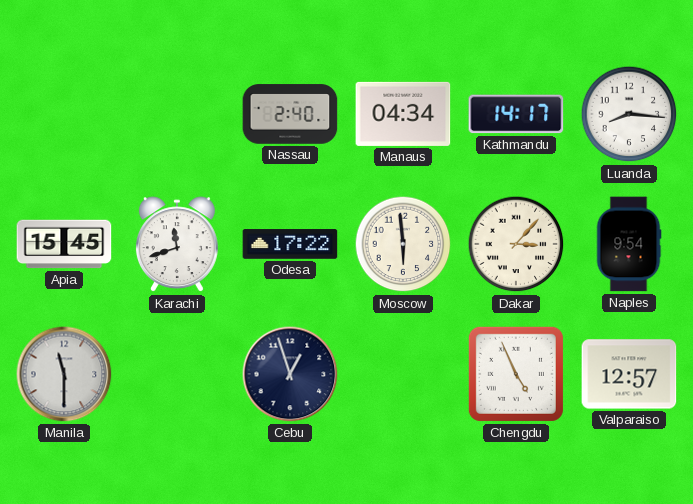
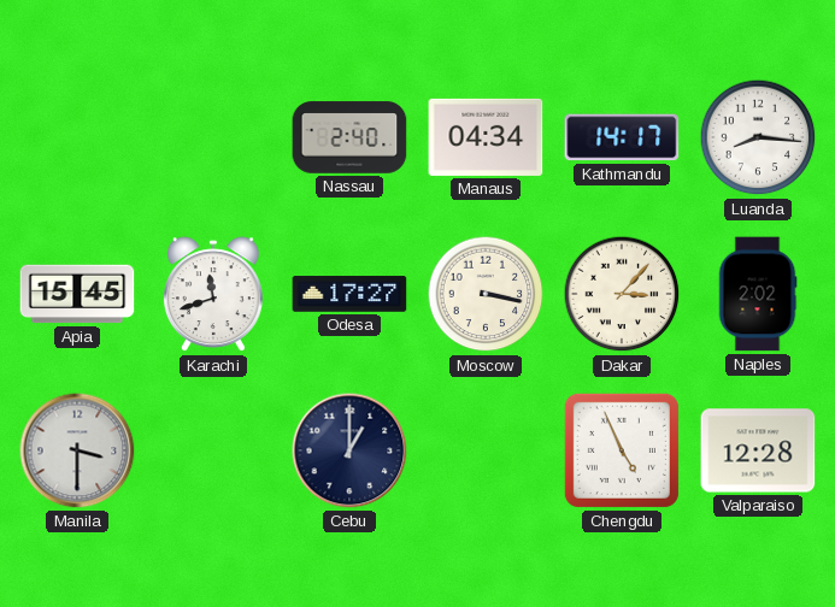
Odesa: 17:22 -> 17:27 (349, 294)
Moscow: 5:59 -> 3:17 (486, 294)
Naples: 9:54 -> 2:02 (758, 294)
Manila: 11:30 -> 3:30 (77, 450)
Cebu: 12:57 -> 1:00 (349, 450)
Valparaiso: 12:57 -> 12:28 (758, 450)
